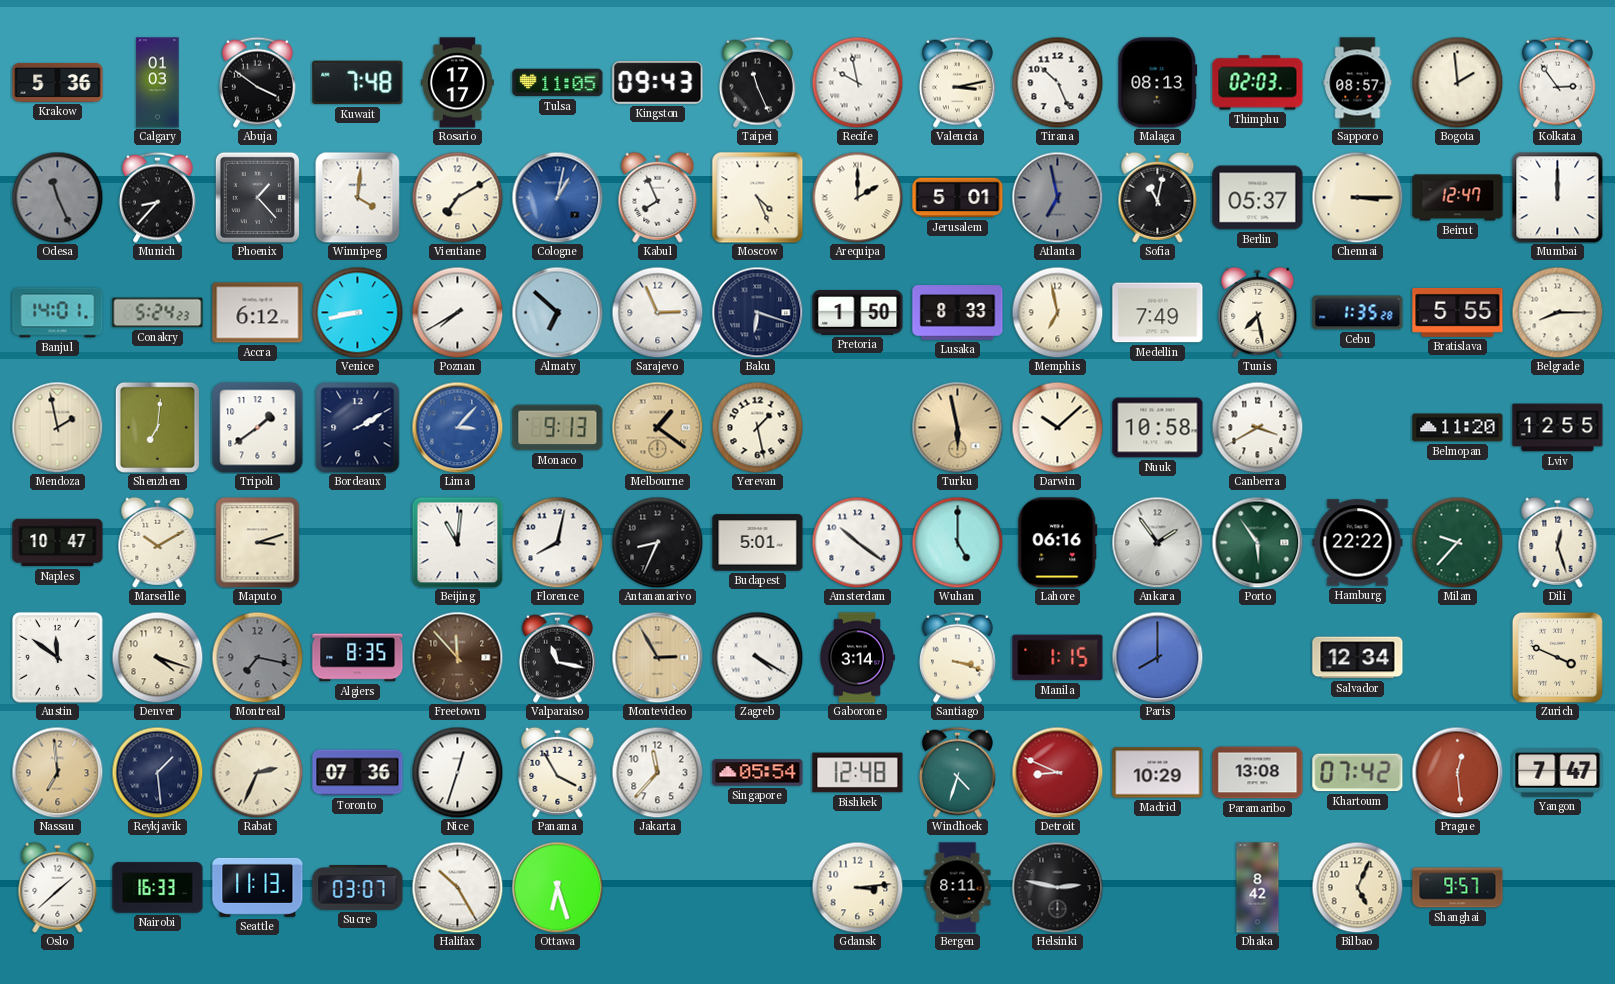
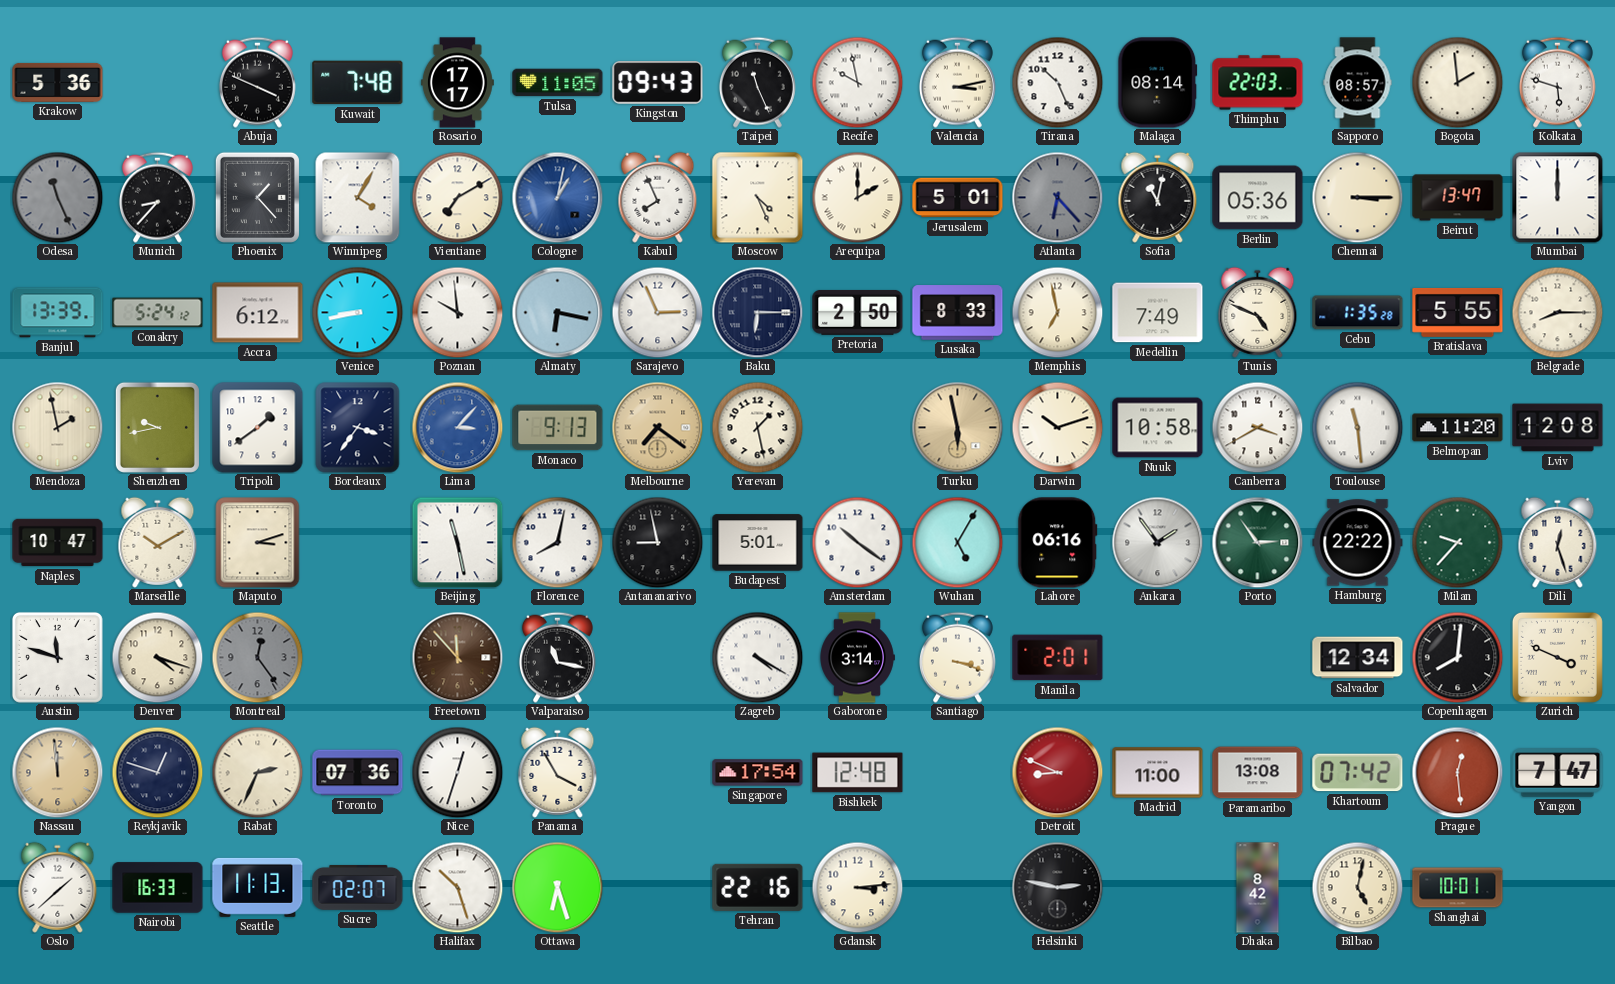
Calgary: 01:03 -> none (158, 83)
Abuja: 3:51 -> 3:49 (257, 82)
Malaga: 08:13 -> 08:14 (1158, 83)
Thimphu: 02:03 -> 22:03 (1258, 83)
Kolkata: 2:54 -> 5:48 (1557, 82)
Winnipeg: 4:01 -> 4:05 (358, 197)
Atlanta: 6:58 -> 6:23 (1057, 197)
Berlin: 05:37 -> 05:36 (1258, 198)
Beirut: 12:47 -> 13:47 (1458, 198)
Banjul: 14:01 -> 13:39 (58, 313)
Conakry: 5:24:23 -> 5:24:12 (158, 313)
Poznan: 7:40 -> 9:59 (457, 312)
Almaty: 6:52 -> 6:17 (557, 312)
Baku: 6:18 -> 6:15 (757, 312)
Pretoria: 1:50 -> 2:50 (858, 312)
Tunis: 7:28 -> 4:49 (1258, 312)
Shenzhen: 7:01 -> 9:43 (157, 427)
Bordeaux: 2:10 -> 3:36 (358, 428)
Melbourne: 1:21 -> 7:21 (657, 427)
Darwin: 10:08 -> 10:12 (1057, 427)
Toulouse: none -> 11:29 (1357, 427)
Lviv: 12:55 -> 12:08 (1558, 428)
Beijing: 11:01 -> 11:28 (457, 542)
Antananarivo: 8:34 -> 8:58 (657, 542)
Wuhan: 5:00 -> 5:05 (957, 542)
Porto: 5:54 -> 2:54 (1257, 542)
Austin: 11:51 -> 11:48 (57, 657)
Montreal: 7:17 -> 12:24 (257, 657)
Algiers: 8:35 -> none (358, 658)
Montevideo: 2:55 -> none (657, 657)
Manila: 1:15 -> 2:01 (1058, 658)
Paris: 8:00 -> none (1157, 657)
Copenhagen: none -> 8:01 (1457, 657)
Nassau: 6:59 -> 11:59 (57, 772)
Reykjavik: 1:29 -> 12:48 (157, 772)
Jakarta: 11:37 -> none (657, 772)
Singapore: 05:54 -> 17:54 (758, 773)
Windhoek: 4:33 -> none (957, 772)
Madrid: 10:29 -> 11:00 (1158, 773)
Sucre: 03:07 -> 02:07 (358, 887)
Halifax: 10:25 -> 10:27 (457, 887)
Tehran: none -> 22:16 (758, 887)
Bergen: 8:11 -> none (958, 888)
Bilbao: 5:04 -> 5:02 (1357, 887)
Shanghai: 9:57 -> 10:01 (1458, 888)
